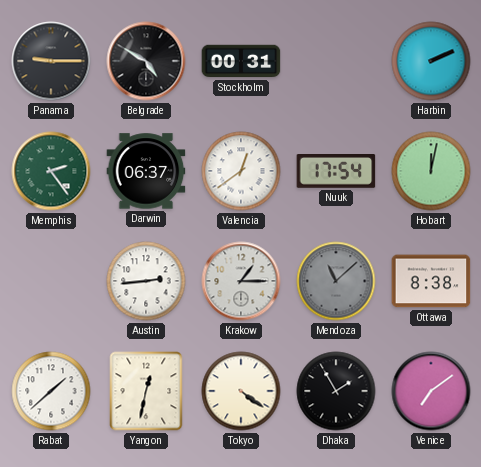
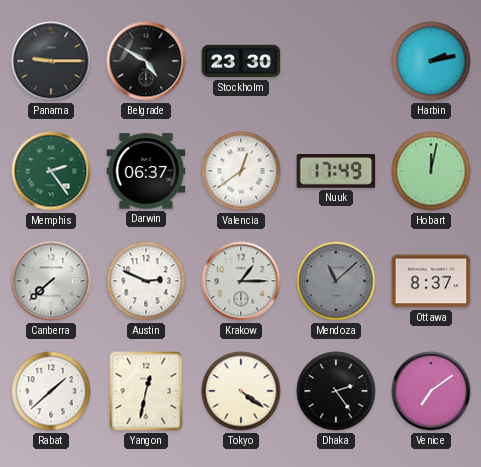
Stockholm: 00:31 -> 23:30 (241, 61)
Harbin: 2:11 -> 2:13 (431, 61)
Nuuk: 17:54 -> 17:49 (336, 171)
Canberra: none -> 7:38 (51, 281)
Austin: 2:44 -> 2:49 (146, 281)
Ottawa: 8:38 -> 8:37 (431, 281)
Dhaka: 1:55 -> 2:24 (336, 391)
